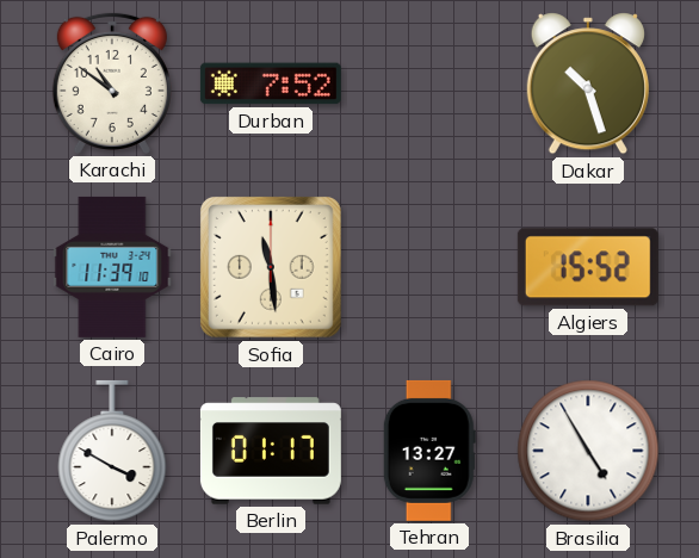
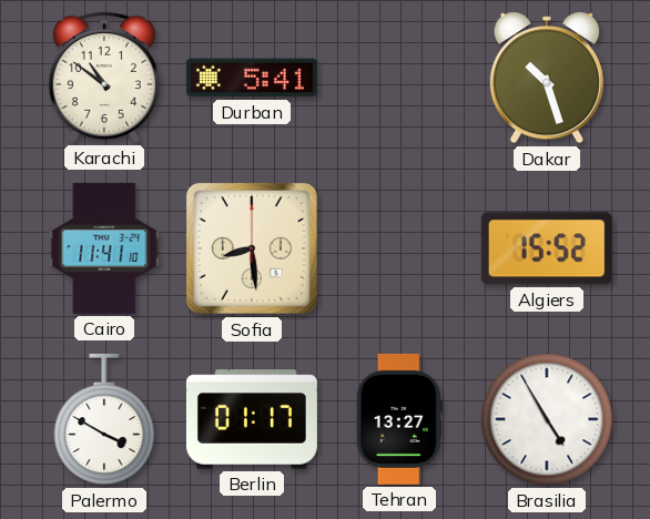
Durban: 7:52 -> 5:41 (252, 78)
Cairo: 11:39 -> 11:41 (104, 248)
Sofia: 11:29 -> 8:29 (252, 248)
